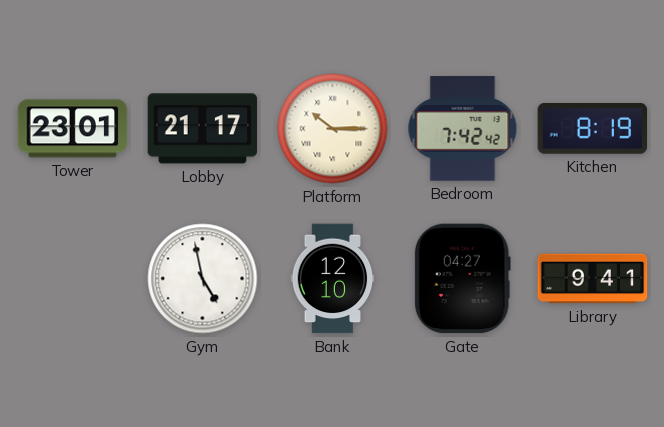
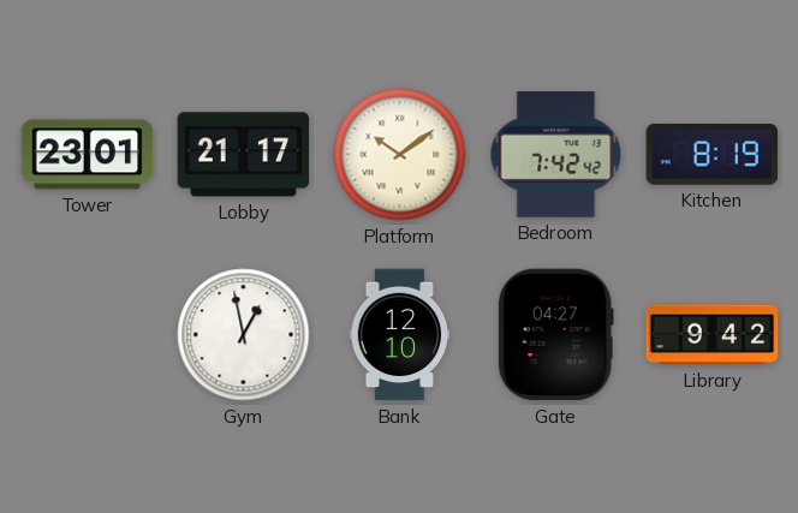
Platform: 10:15 -> 10:09 (400, 155)
Gym: 4:58 -> 12:58 (244, 335)
Library: 9:41 -> 9:42 (713, 335)
